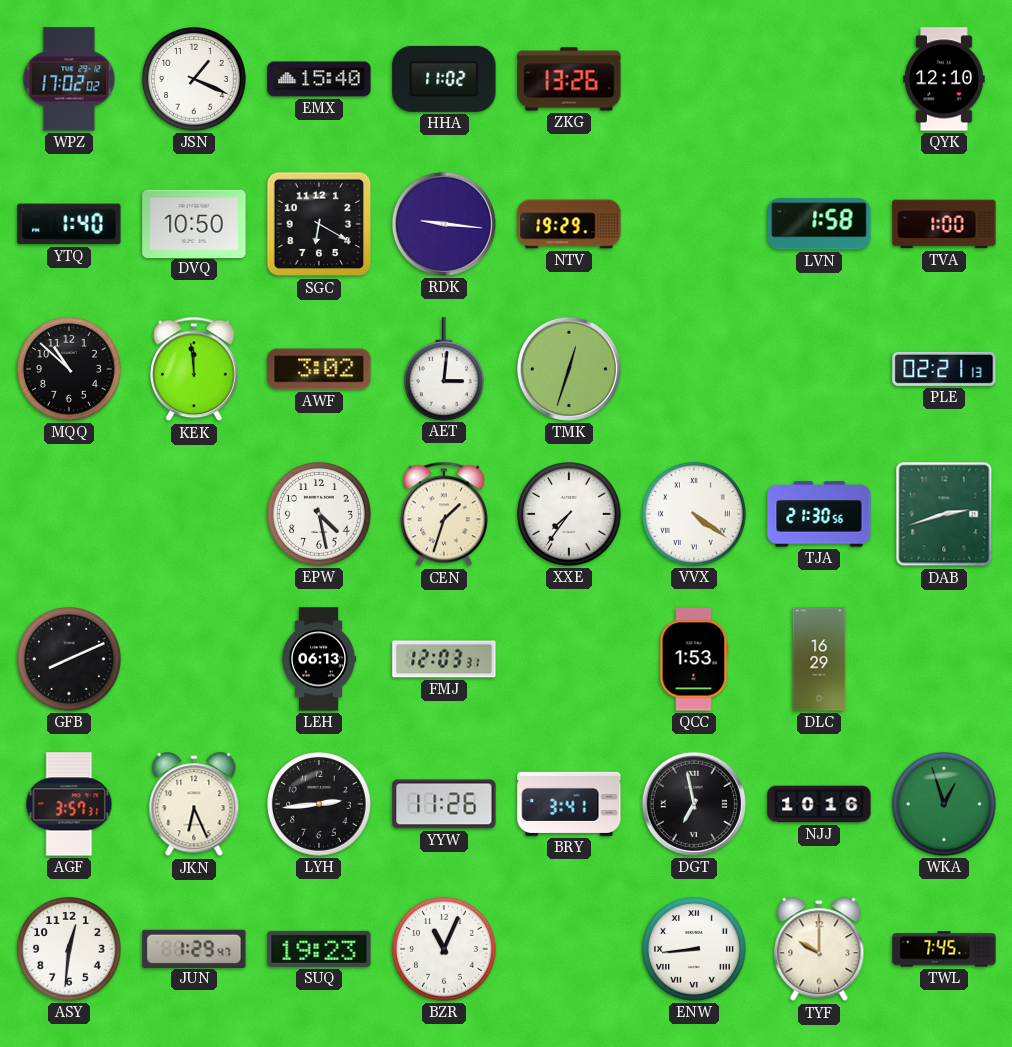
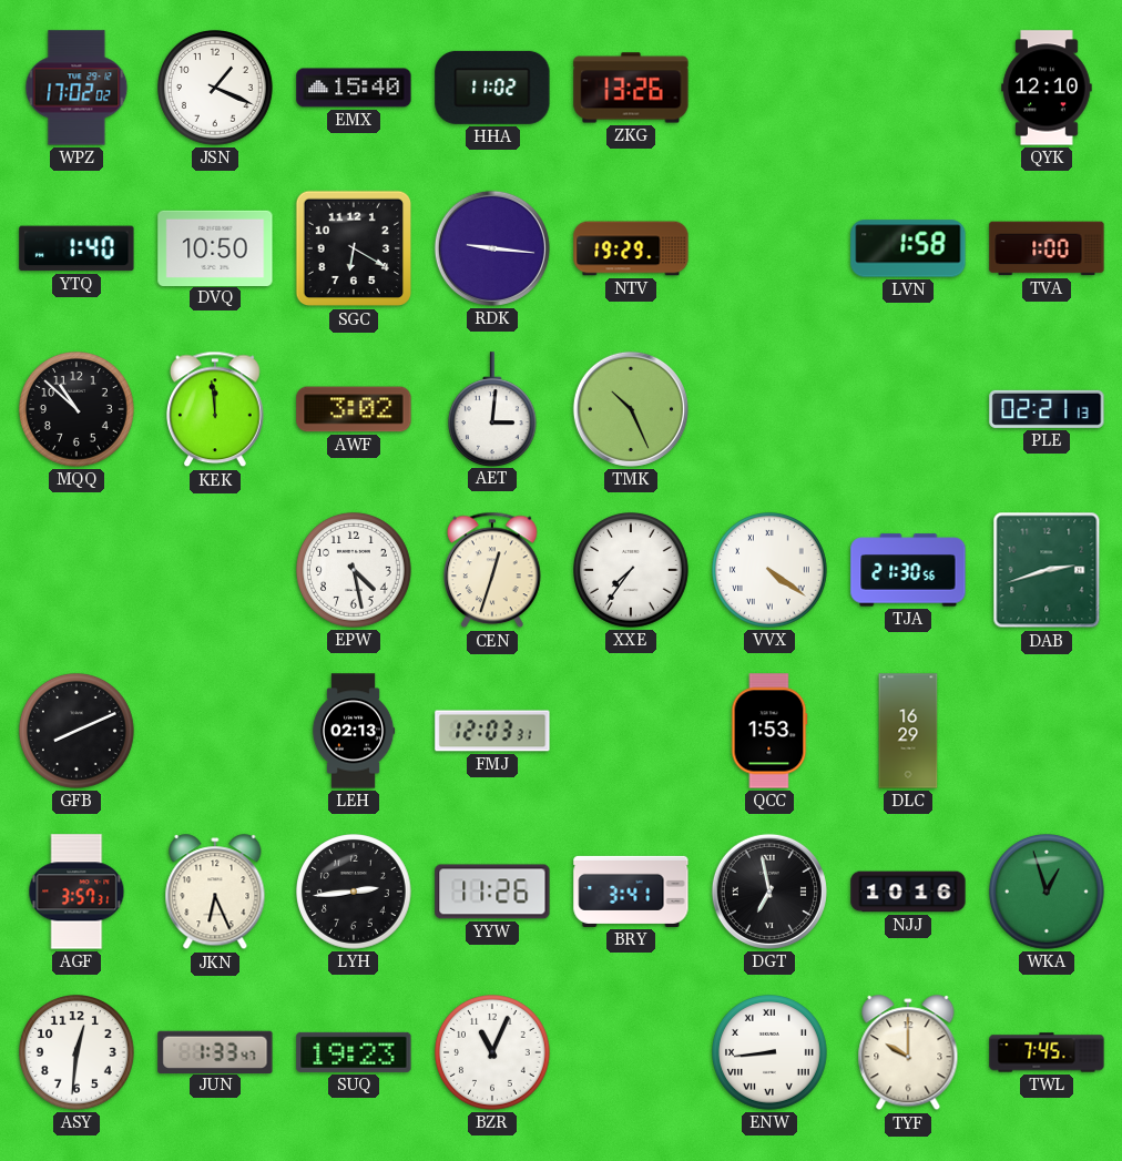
TMK: 12:33 -> 10:26 (631, 409)
CEN: 1:33 -> 12:33 (493, 570)
LEH: 06:13 -> 02:13 (354, 731)
JUN: 1:29 -> 1:33 (215, 1051)
